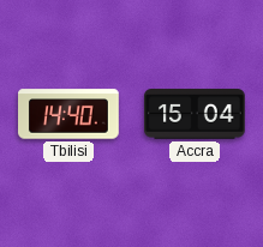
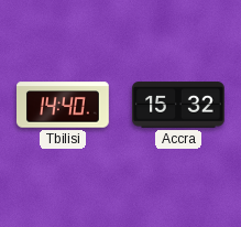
Accra: 15:04 -> 15:32 (179, 105)
